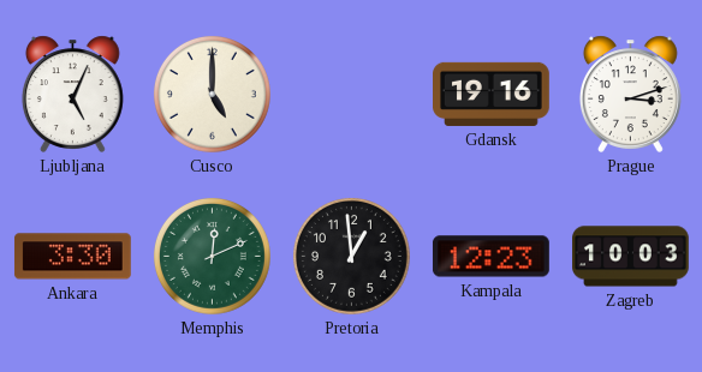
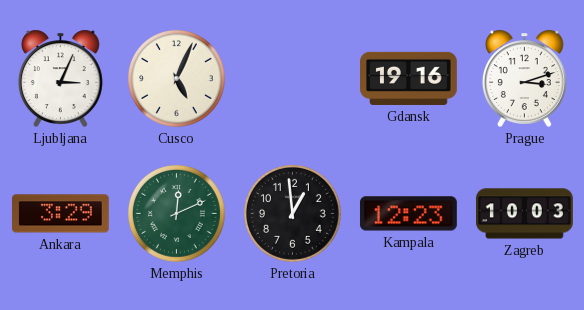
Ljubljana: 5:04 -> 3:04 (60, 78)
Cusco: 5:00 -> 5:04 (176, 78)
Ankara: 3:30 -> 3:29 (60, 214)
